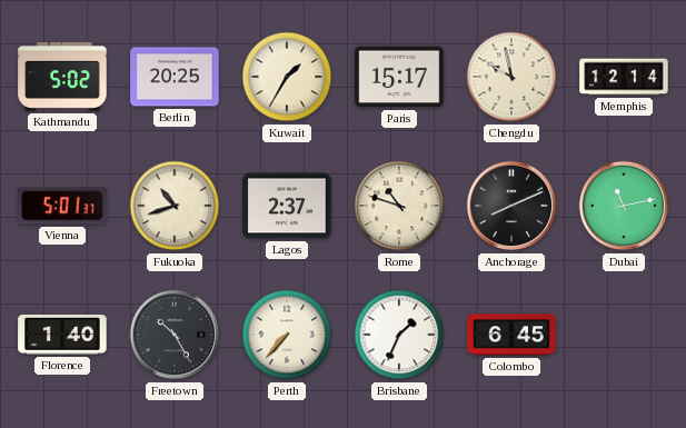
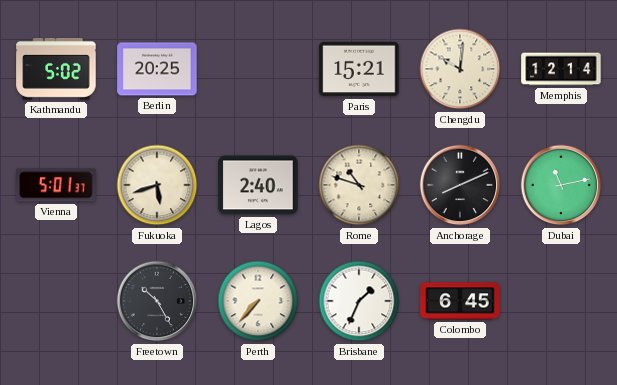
Kuwait: 1:35 -> none (287, 77)
Paris: 15:17 -> 15:21 (359, 69)
Chengdu: 9:58 -> 10:01 (460, 69)
Fukuoka: 10:42 -> 5:42 (157, 185)
Lagos: 2:37 -> 2:40 (258, 185)
Florence: 1:40 -> none (62, 336)
